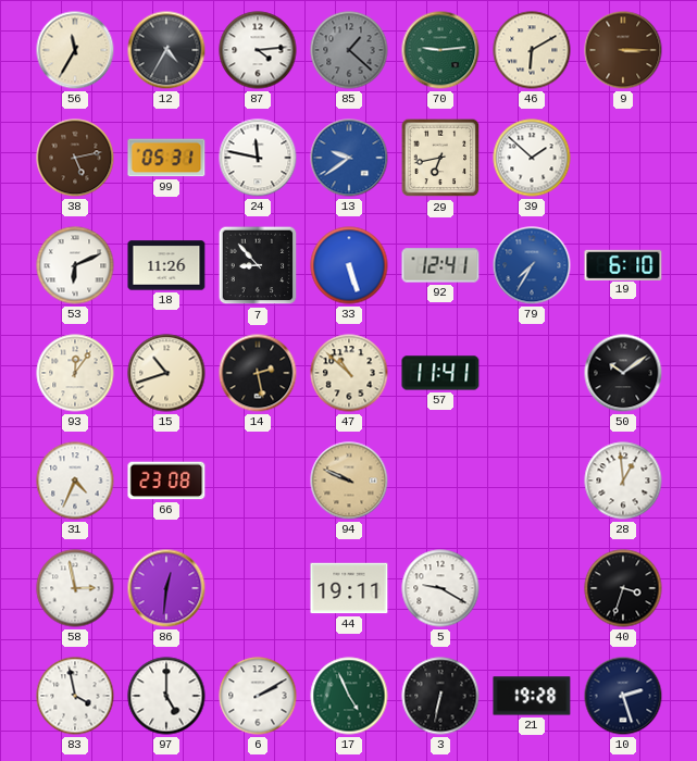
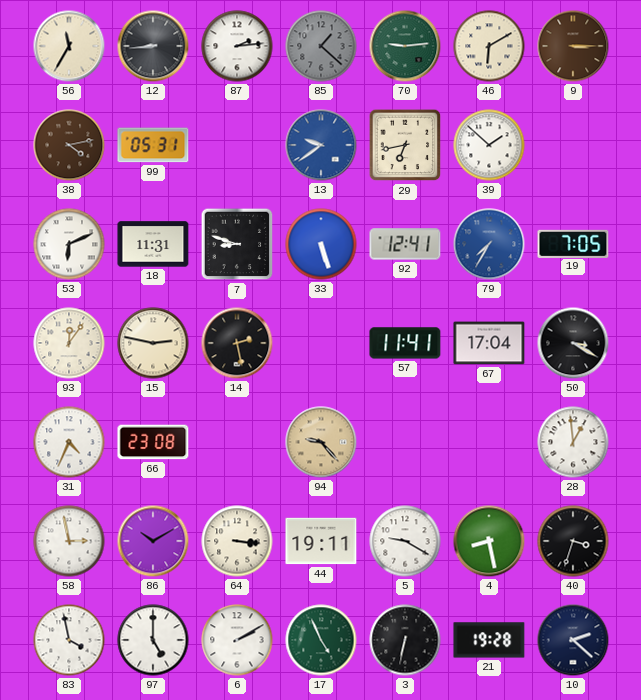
12: 4:35 -> 8:44 (153, 46)
87: 4:14 -> 2:14 (237, 46)
38: 5:13 -> 4:13 (69, 145)
24: 11:47 -> none (258, 158)
18: 11:26 -> 11:31 (153, 244)
7: 8:53 -> 8:48 (237, 244)
19: 6:10 -> 7:05 (573, 243)
15: 10:42 -> 2:47 (153, 343)
47: 10:52 -> none (349, 373)
67: none -> 17:04 (489, 343)
50: 10:09 -> 3:20 (573, 343)
94: 9:49 -> 9:23 (321, 442)
86: 12:31 -> 10:10 (153, 541)
64: none -> 3:16 (237, 541)
4: none -> 8:28 (489, 541)
10: 2:27 -> 2:22 (573, 640)
